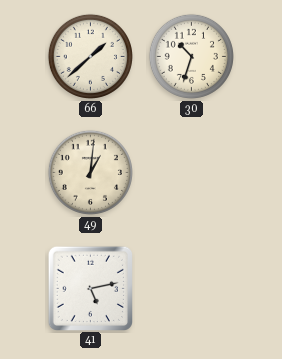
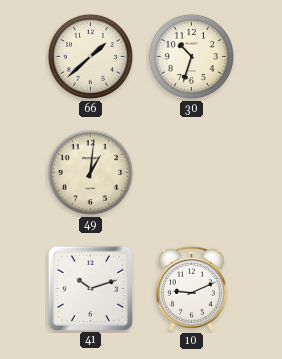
41: 5:13 -> 10:12 (90, 288)
10: none -> 9:11 (191, 288)
